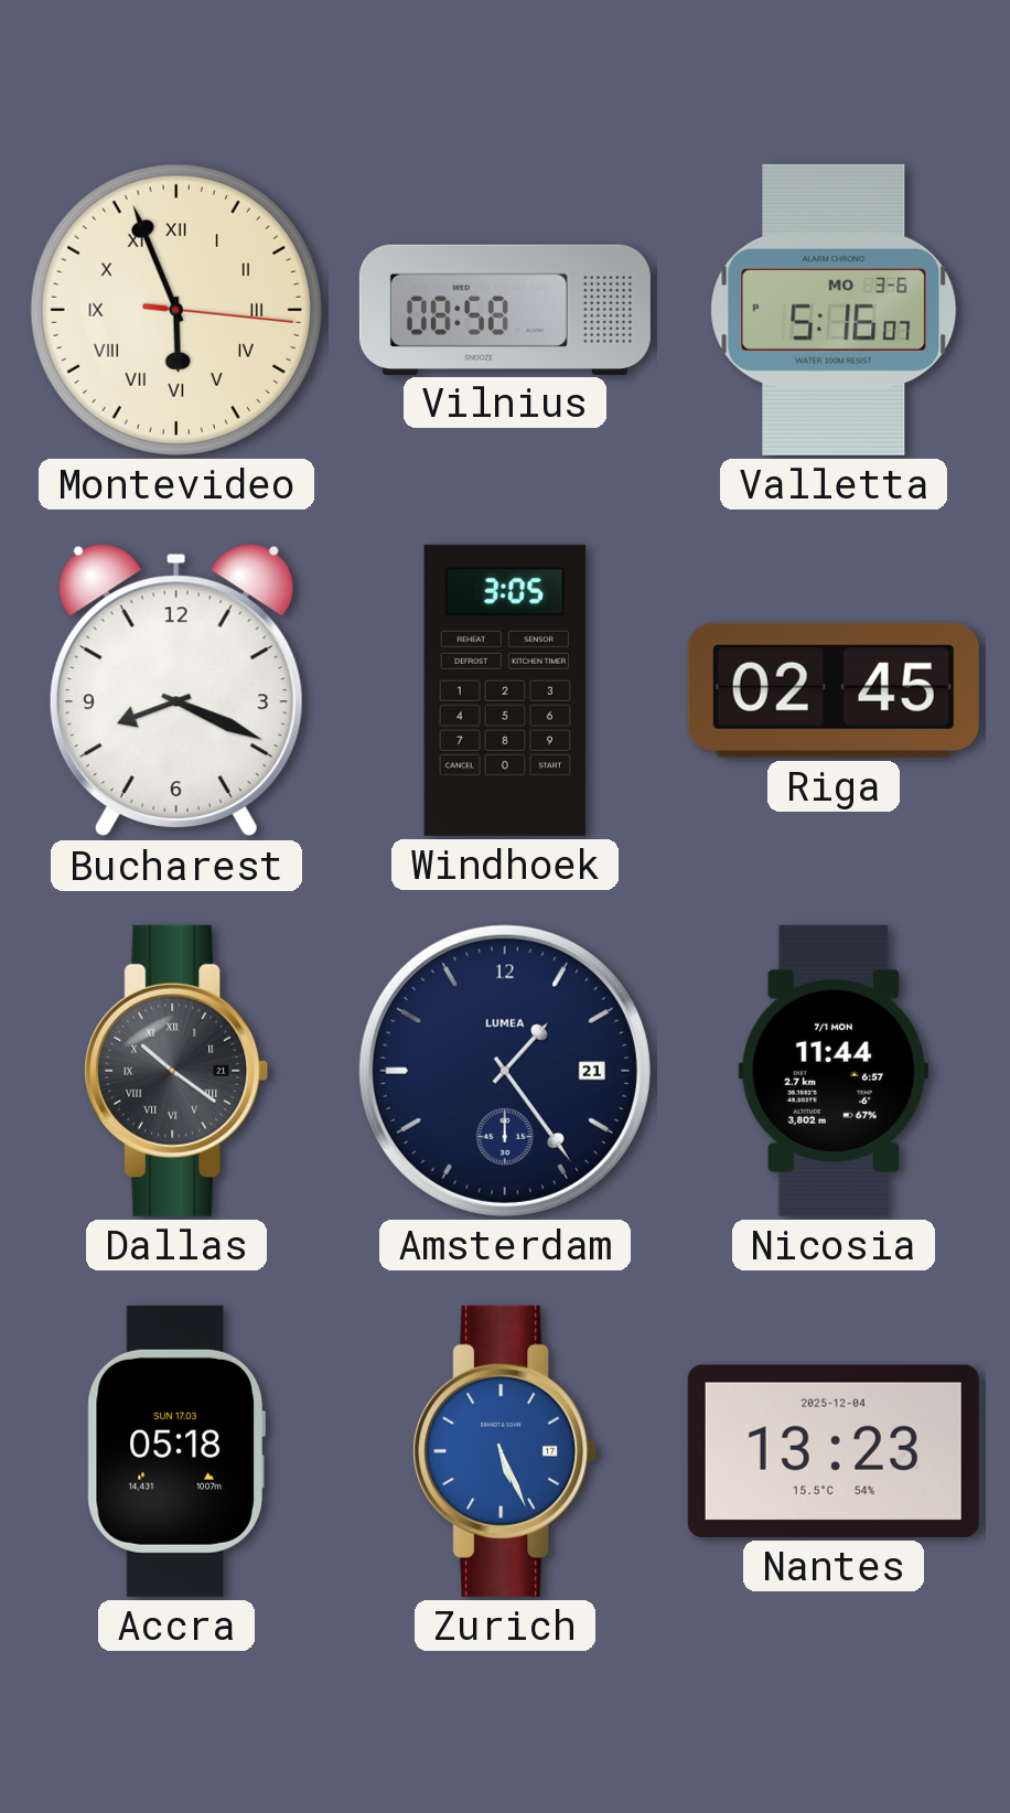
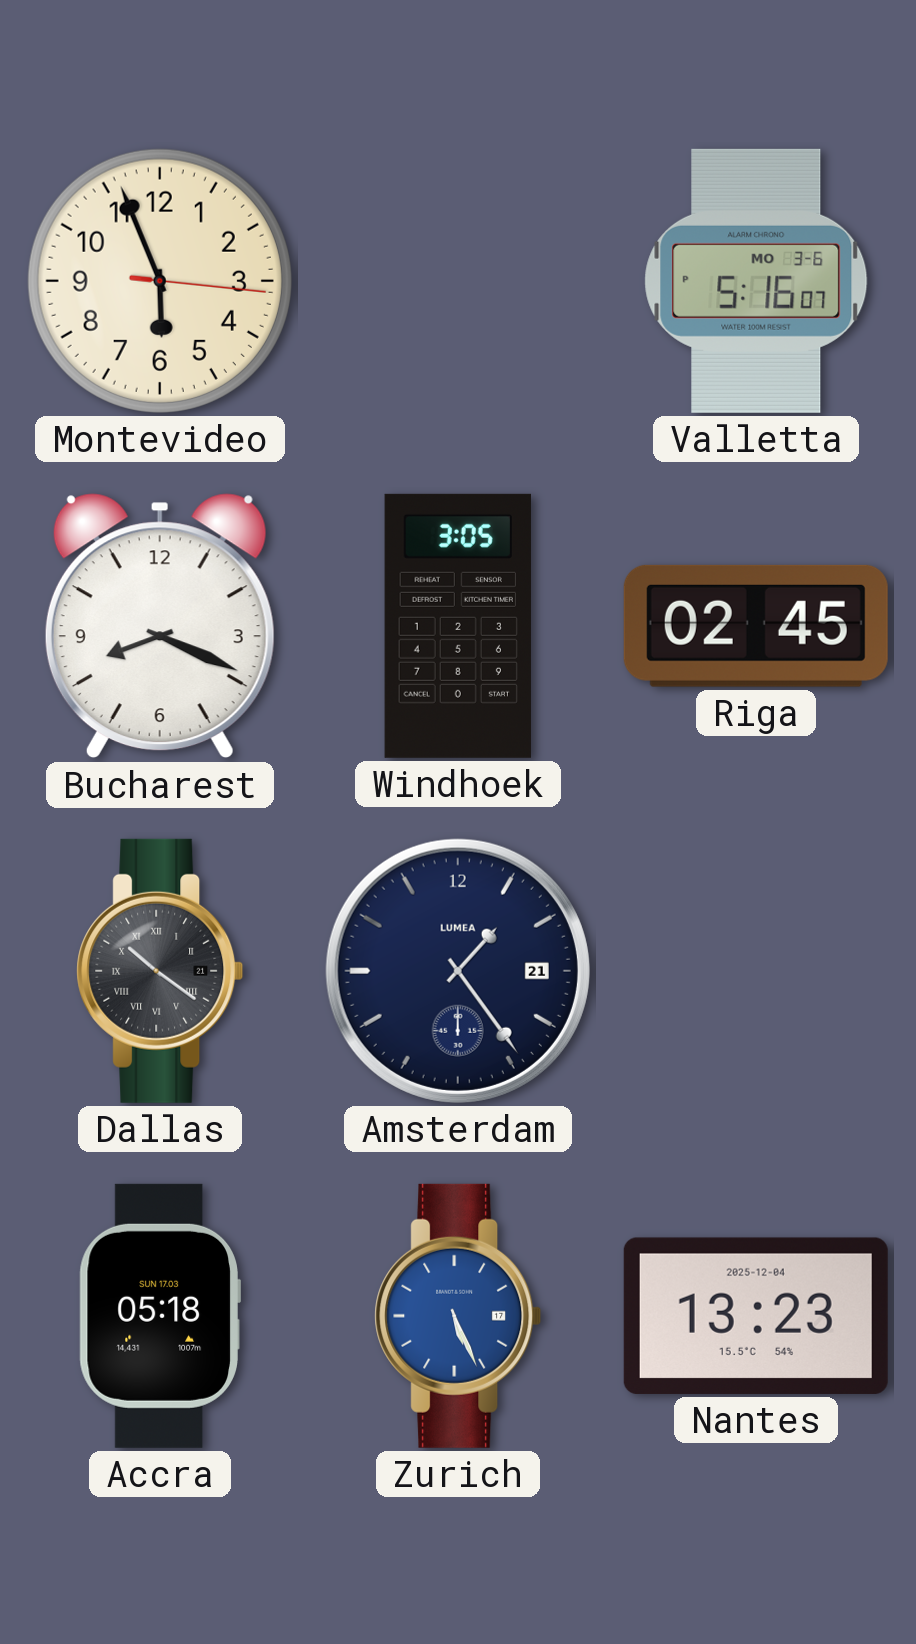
Montevideo numerals: Roman -> Arabic (160, 281)
Vilnius: 08:58 -> none (505, 309)
Nicosia: 11:44 -> none (834, 1071)
